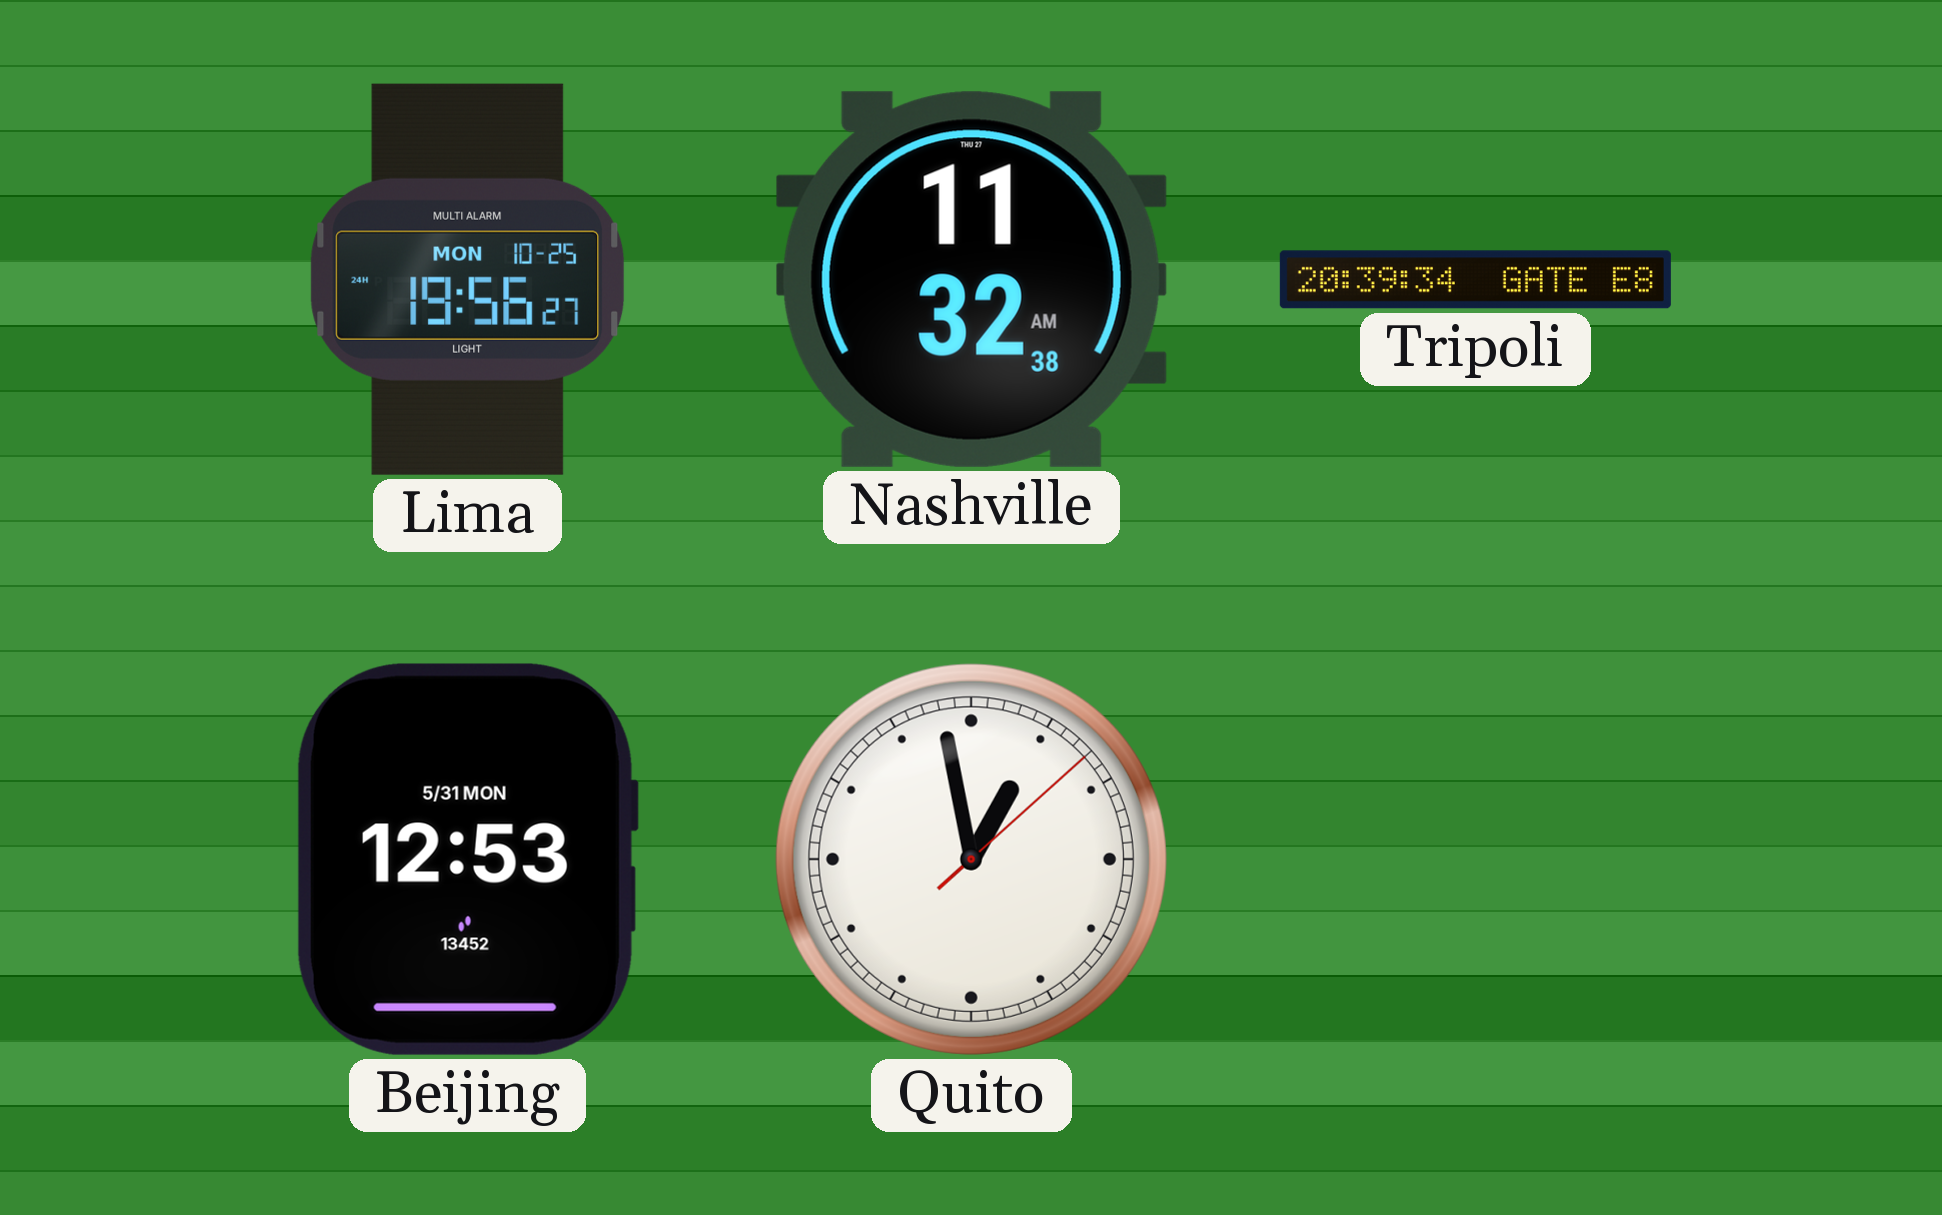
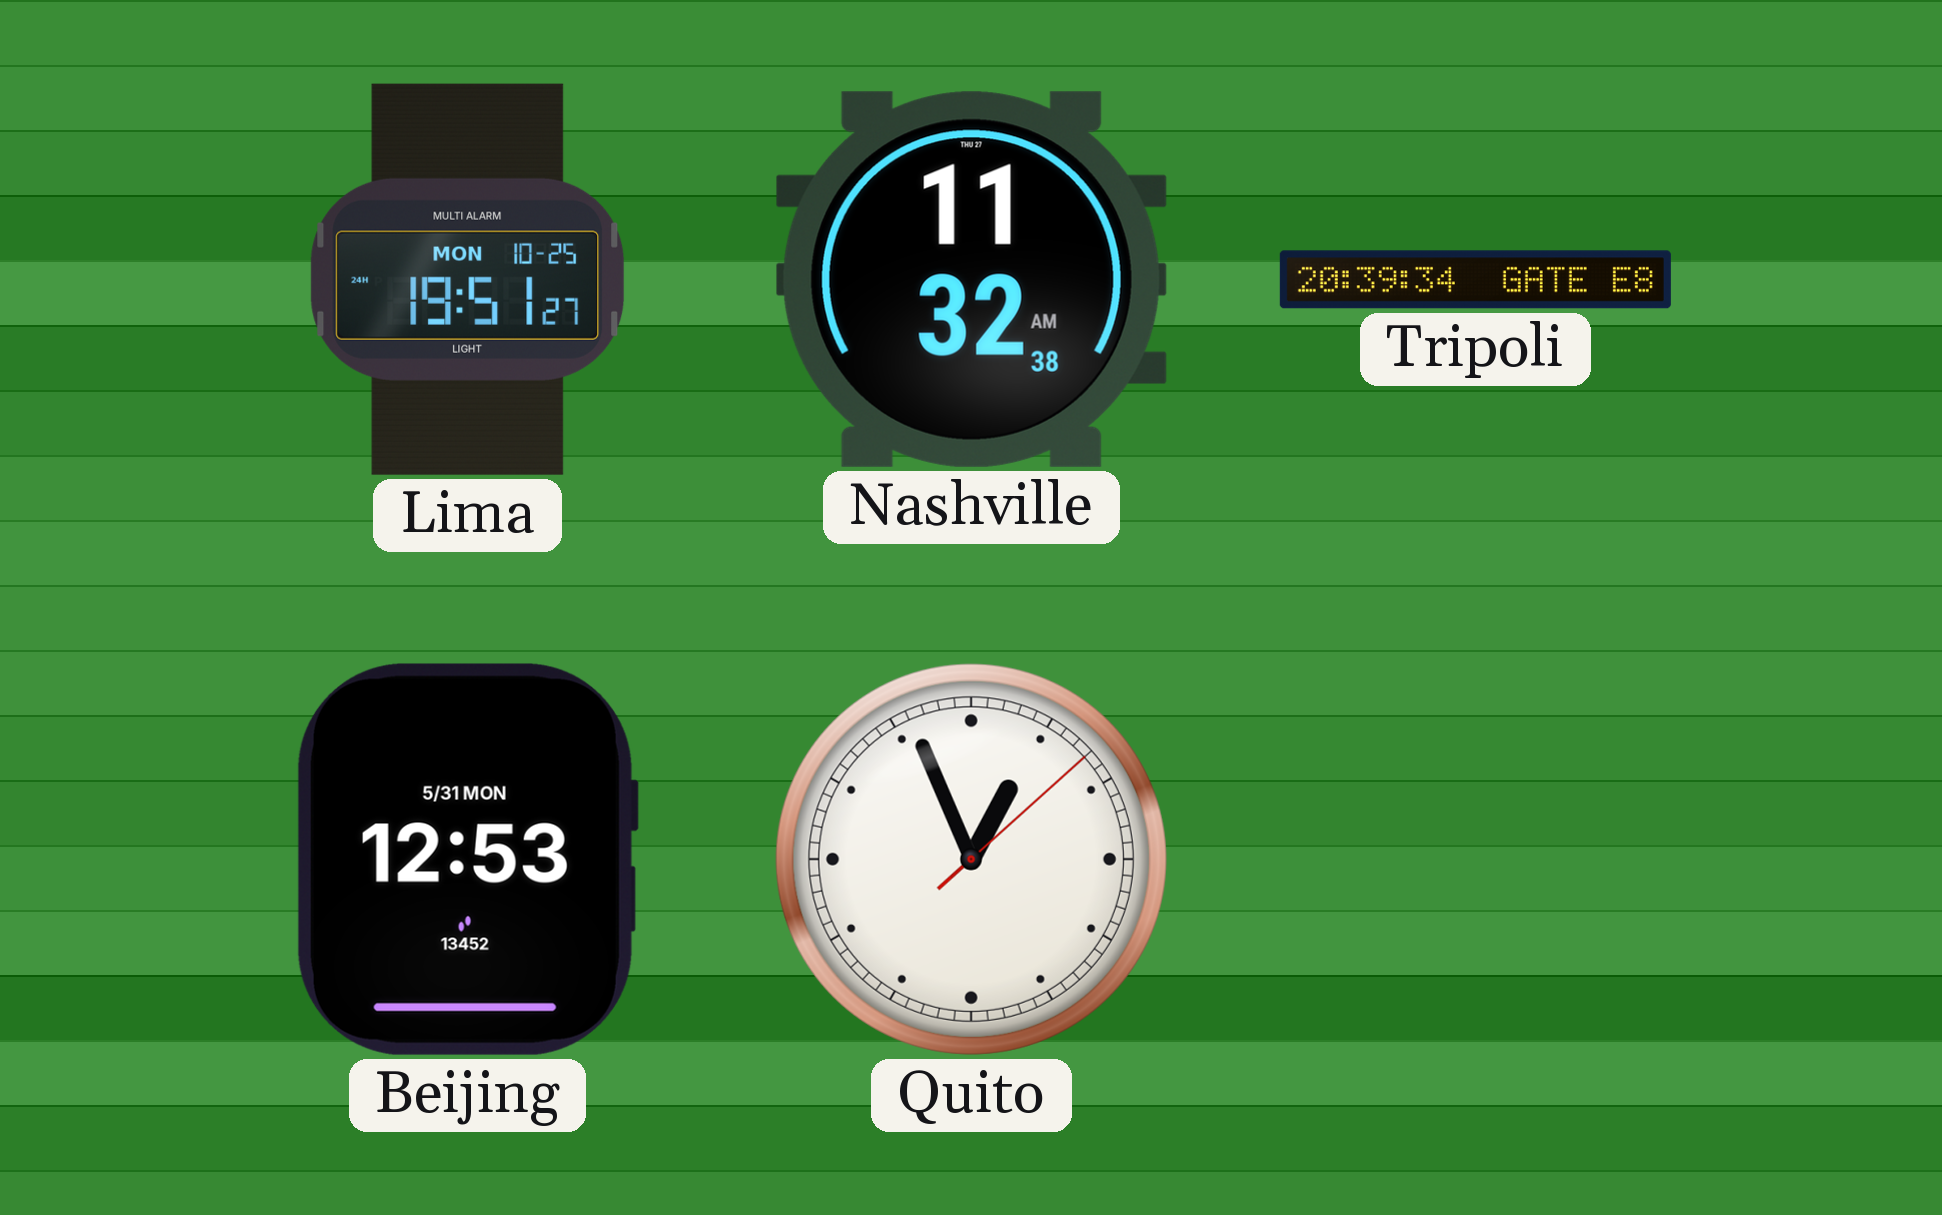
Lima: 19:56 -> 19:51 (468, 279)
Quito: 12:58 -> 12:56 (971, 859)
